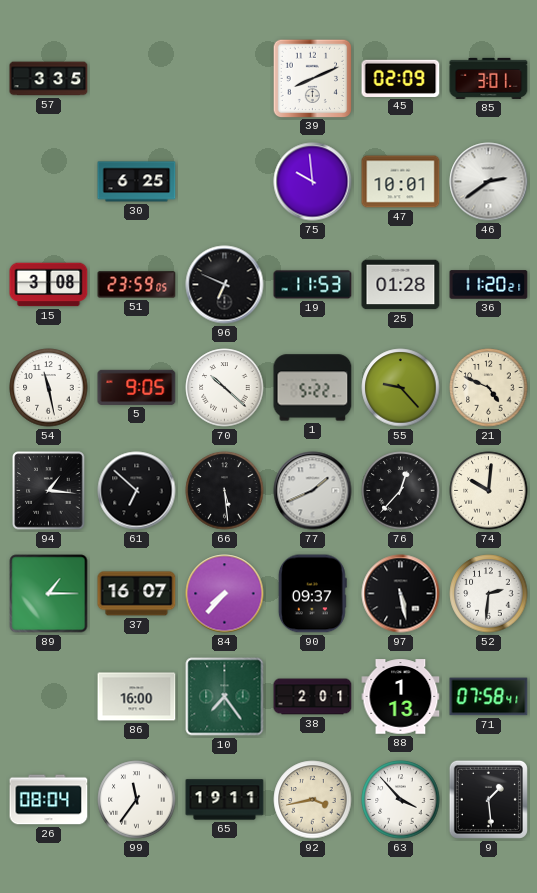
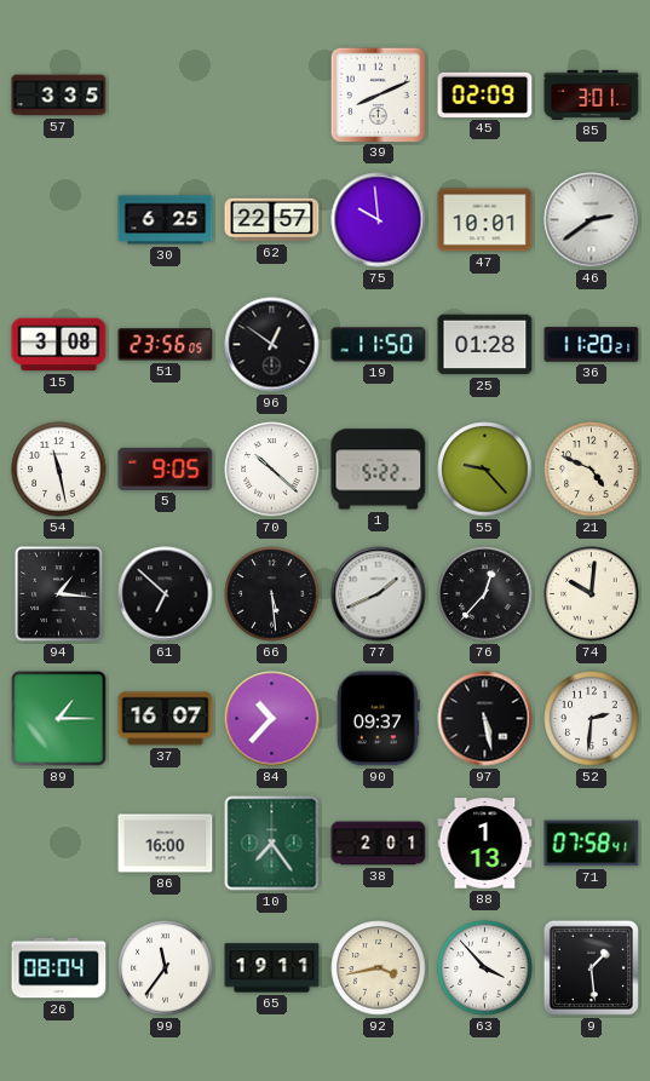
62: none -> 22:57 (272, 220)
51: 23:59 -> 23:56 (166, 345)
96: 6:49 -> 12:51 (272, 345)
19: 11:53 -> 11:50 (379, 345)
84: 7:37 -> 10:37 (272, 719)
